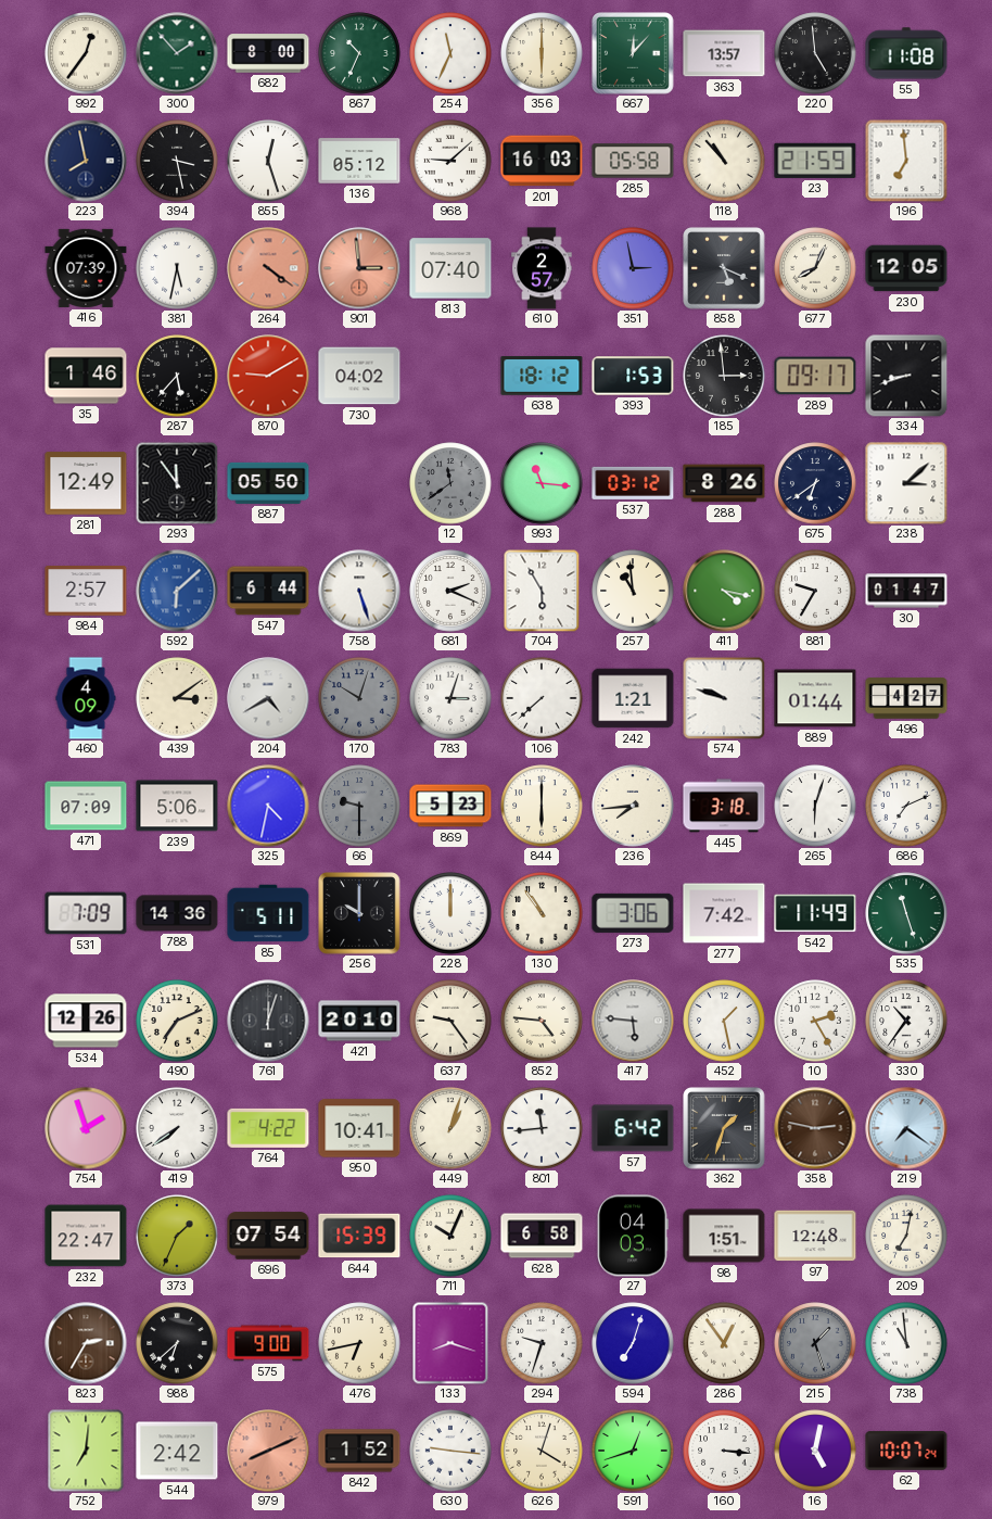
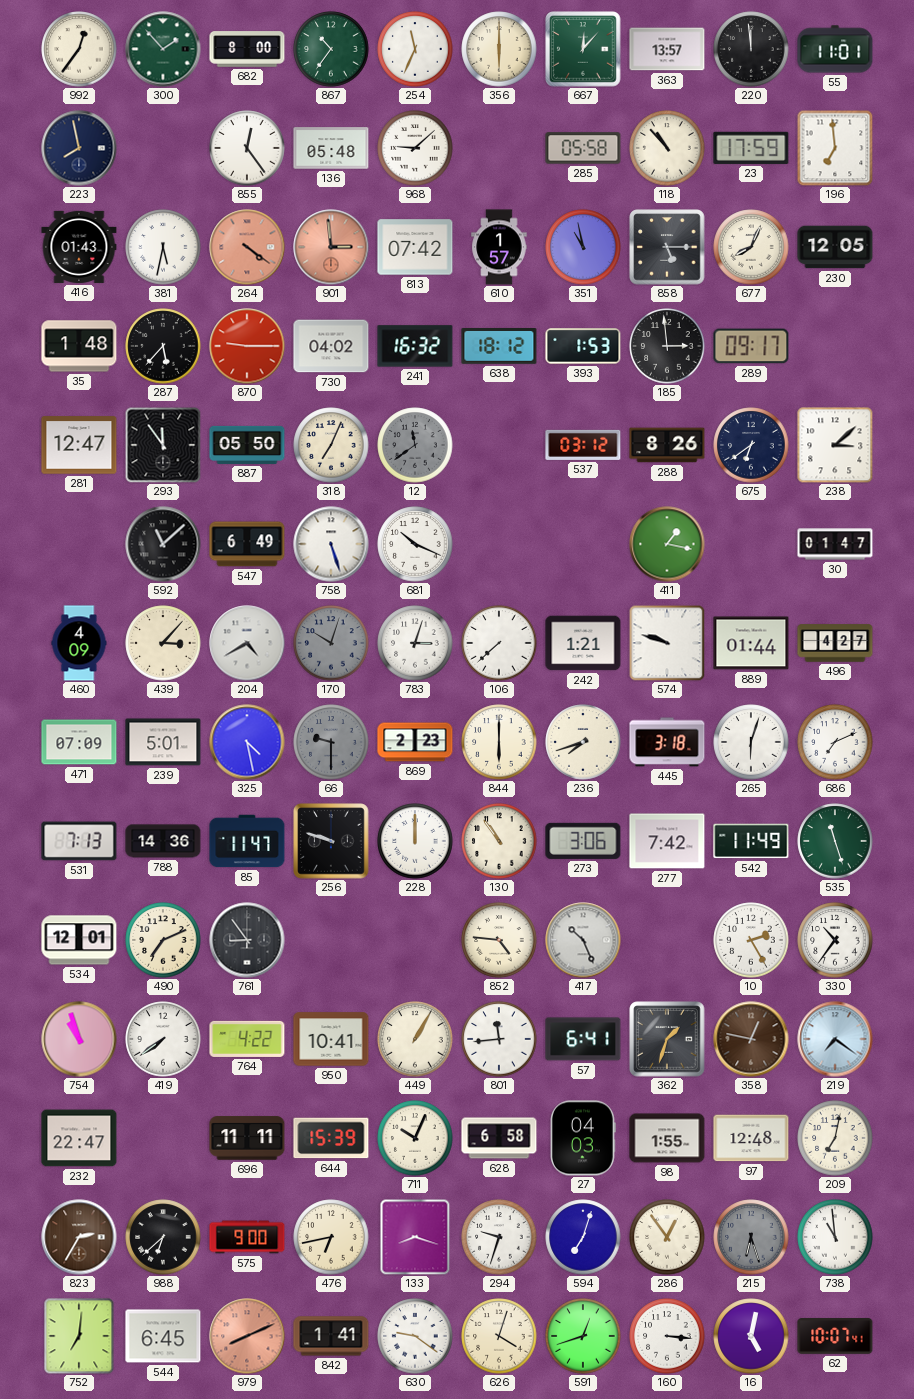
867: 10:34 -> 10:36 (331, 49)
220: 4:59 -> 11:59 (751, 49)
55: 11:08 -> 11:01 (835, 49)
394: 3:28 -> none (177, 161)
855: 12:27 -> 12:24 (247, 148)
136: 05:12 -> 05:48 (331, 148)
201: 16:03 -> none (542, 161)
23: 21:59 -> 17:59 (751, 148)
416: 07:39 -> 01:43 (79, 247)
813: 07:40 -> 07:42 (415, 247)
610: 2:57 -> 1:57 (499, 247)
351: 2:58 -> 10:58 (583, 247)
858: 5:19 -> 5:15 (667, 247)
35: 1:46 -> 1:48 (79, 346)
870: 9:10 -> 9:15 (247, 346)
241: none -> 16:32 (415, 346)
334: 8:42 -> none (906, 376)
281: 12:49 -> 12:47 (79, 445)
318: none -> 7:04 (331, 445)
993: 11:16 -> none (542, 483)
984: 2:57 -> none (86, 592)
592: 6:08 -> 11:08 (163, 544)
592 dial: blue -> black (163, 544)
547: 6:44 -> 6:49 (247, 544)
681: 2:19 -> 10:19 (415, 544)
704: 5:55 -> none (542, 591)
257: 10:59 -> none (633, 591)
411: 4:17 -> 1:17 (667, 544)
881: 9:35 -> none (815, 591)
439: 3:09 -> 3:07 (163, 643)
239: 5:06 -> 5:01 (163, 742)
325: 4:32 -> 4:28 (247, 742)
869: 5:23 -> 2:23 (415, 742)
236: 7:44 -> 7:42 (583, 742)
531: 7:09 -> 7:13 (79, 841)
85: 5:11 -> 11:47 (247, 841)
256: 10:00 -> 9:48 (331, 841)
534: 12:26 -> 12:01 (79, 940)
761: 12:03 -> 8:54 (247, 940)
421: 20:10 -> none (359, 1021)
637: 9:24 -> none (450, 1021)
417: 5:46 -> 10:26 (583, 940)
452: 1:28 -> none (724, 1021)
754: 1:57 -> 10:57 (79, 1039)
449: 1:03 -> 1:05 (415, 1039)
57: 6:42 -> 6:41 (583, 1039)
358: 2:47 -> 12:47 (751, 1039)
373: 1:34 -> none (177, 1236)
696: 07:54 -> 11:11 (247, 1138)
98: 1:51 -> 1:55 (667, 1138)
215: 1:27 -> 6:27 (751, 1237)
544: 2:42 -> 6:45 (163, 1336)
842: 1:52 -> 1:41 (331, 1336)
630: 9:16 -> 9:21 (415, 1336)
62: 10:07:24 -> 10:07:41 (835, 1336)
